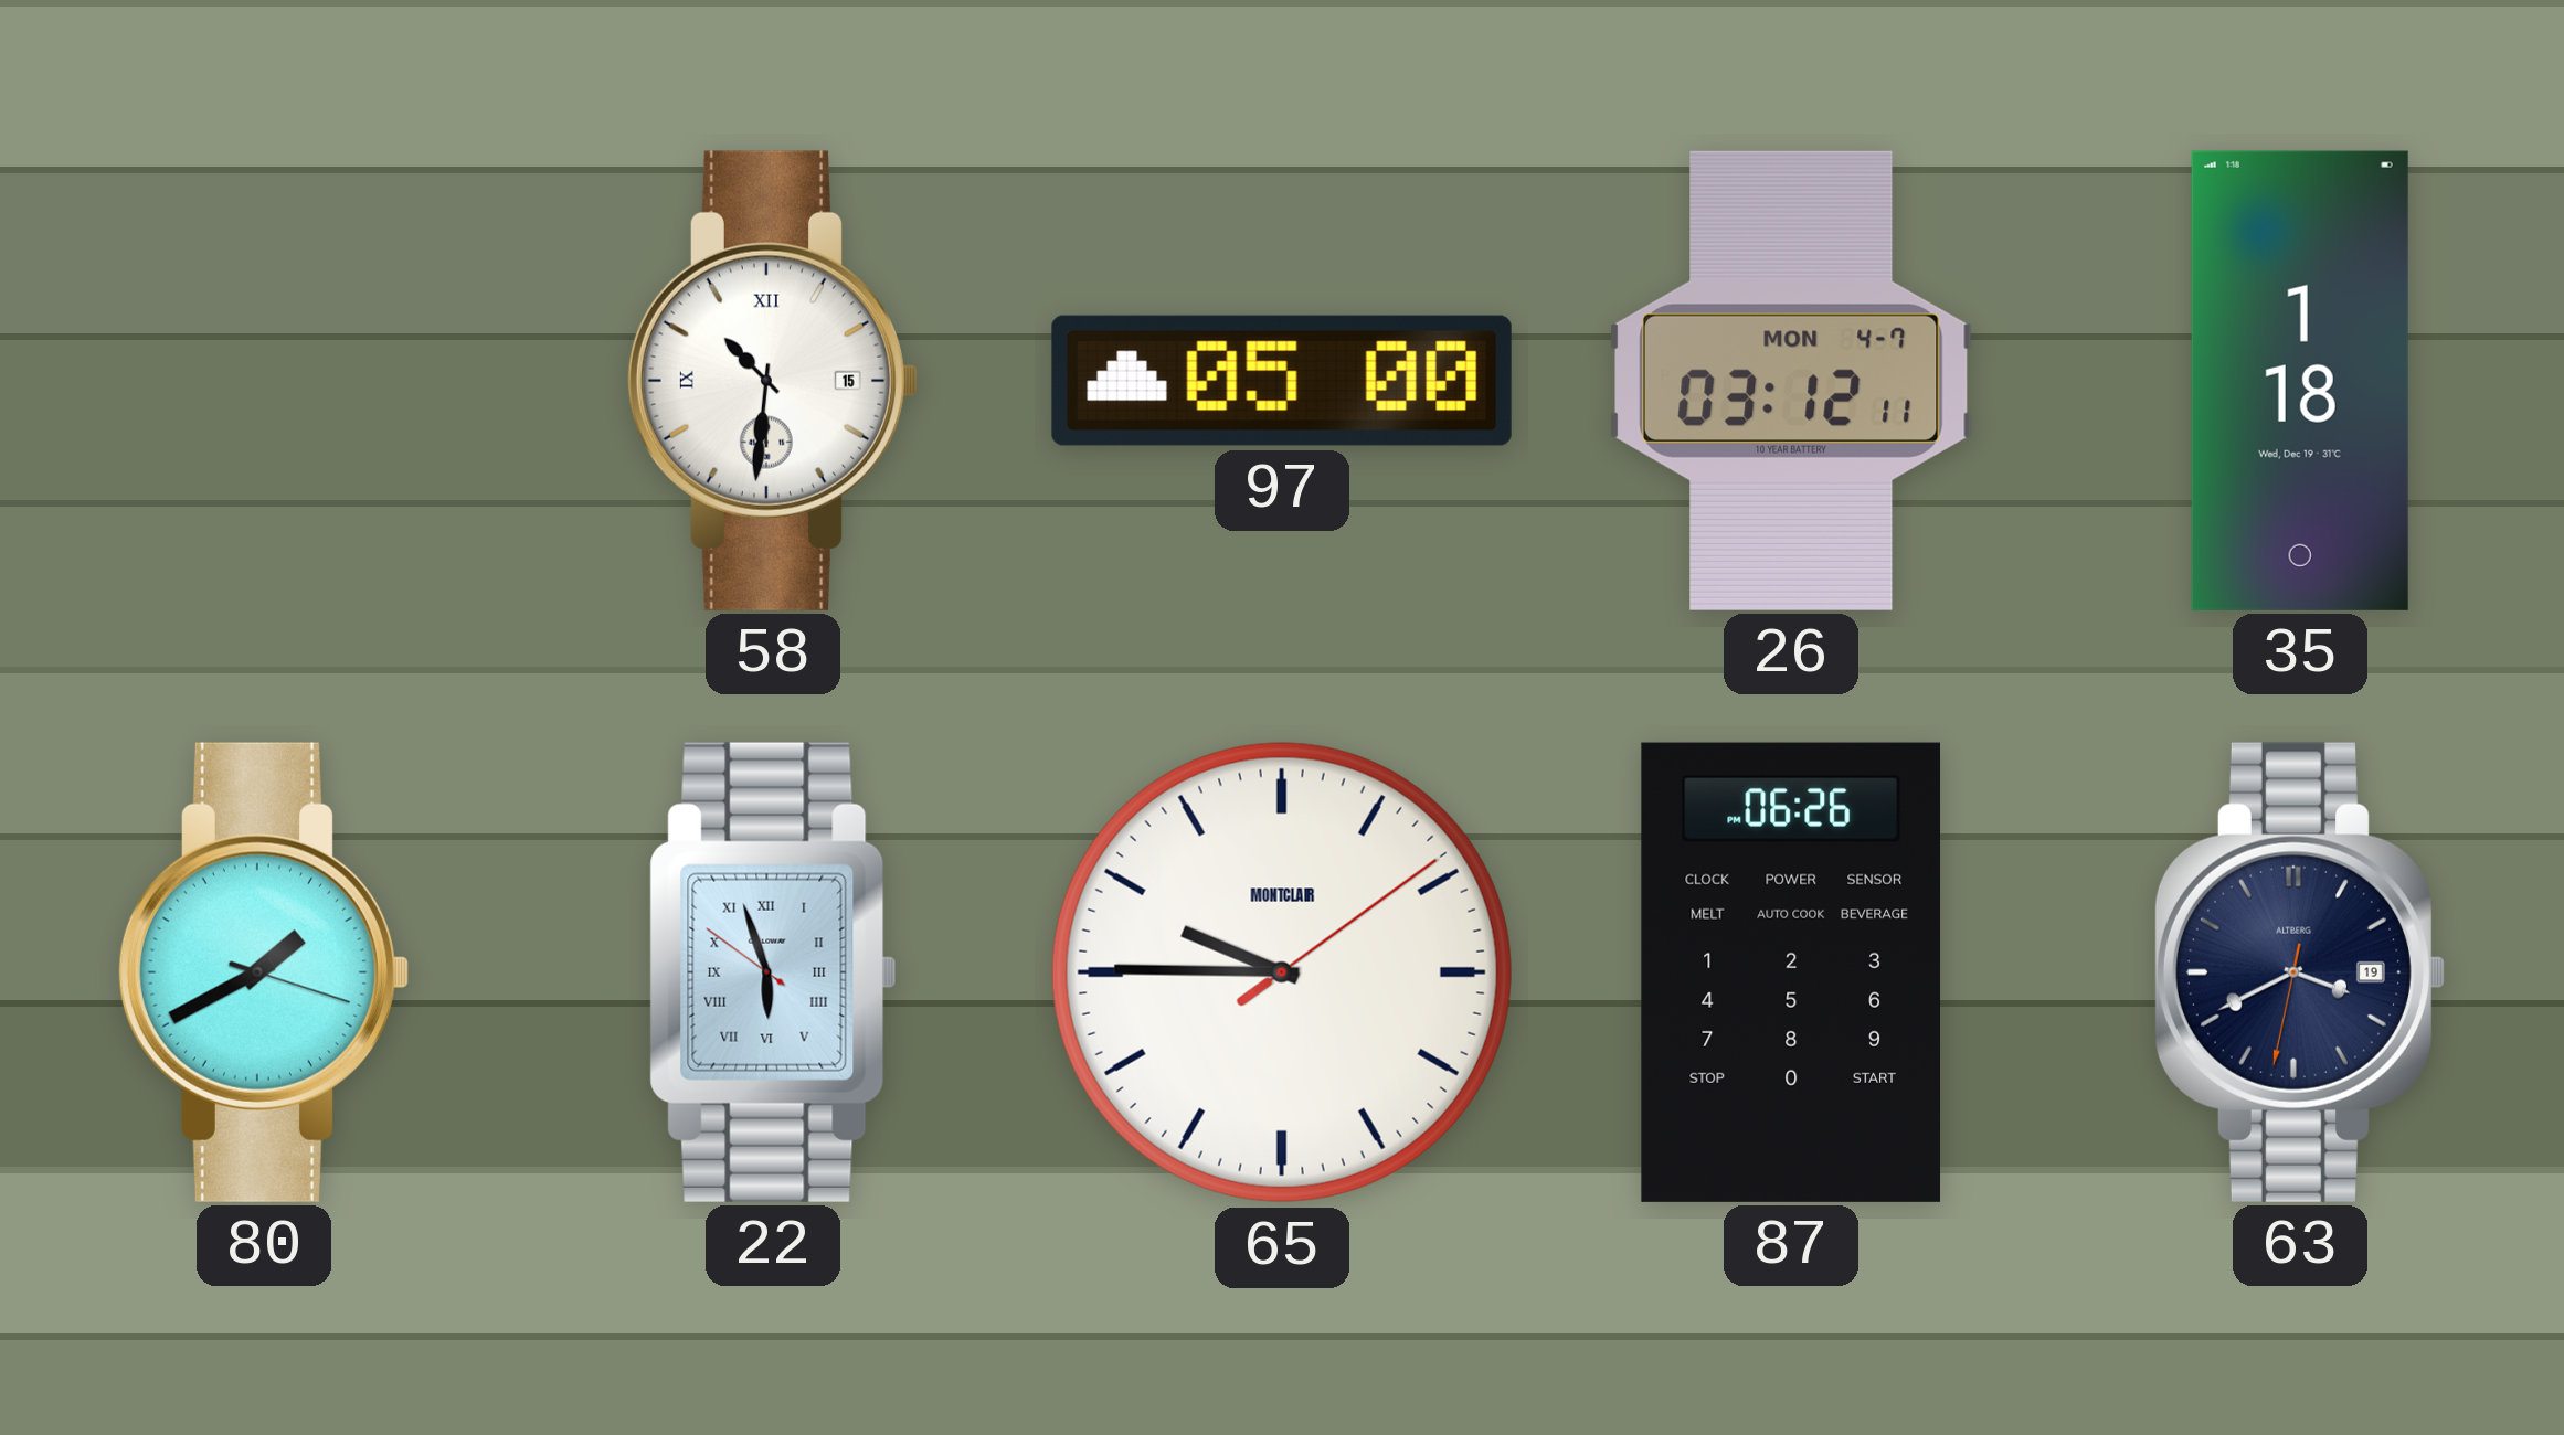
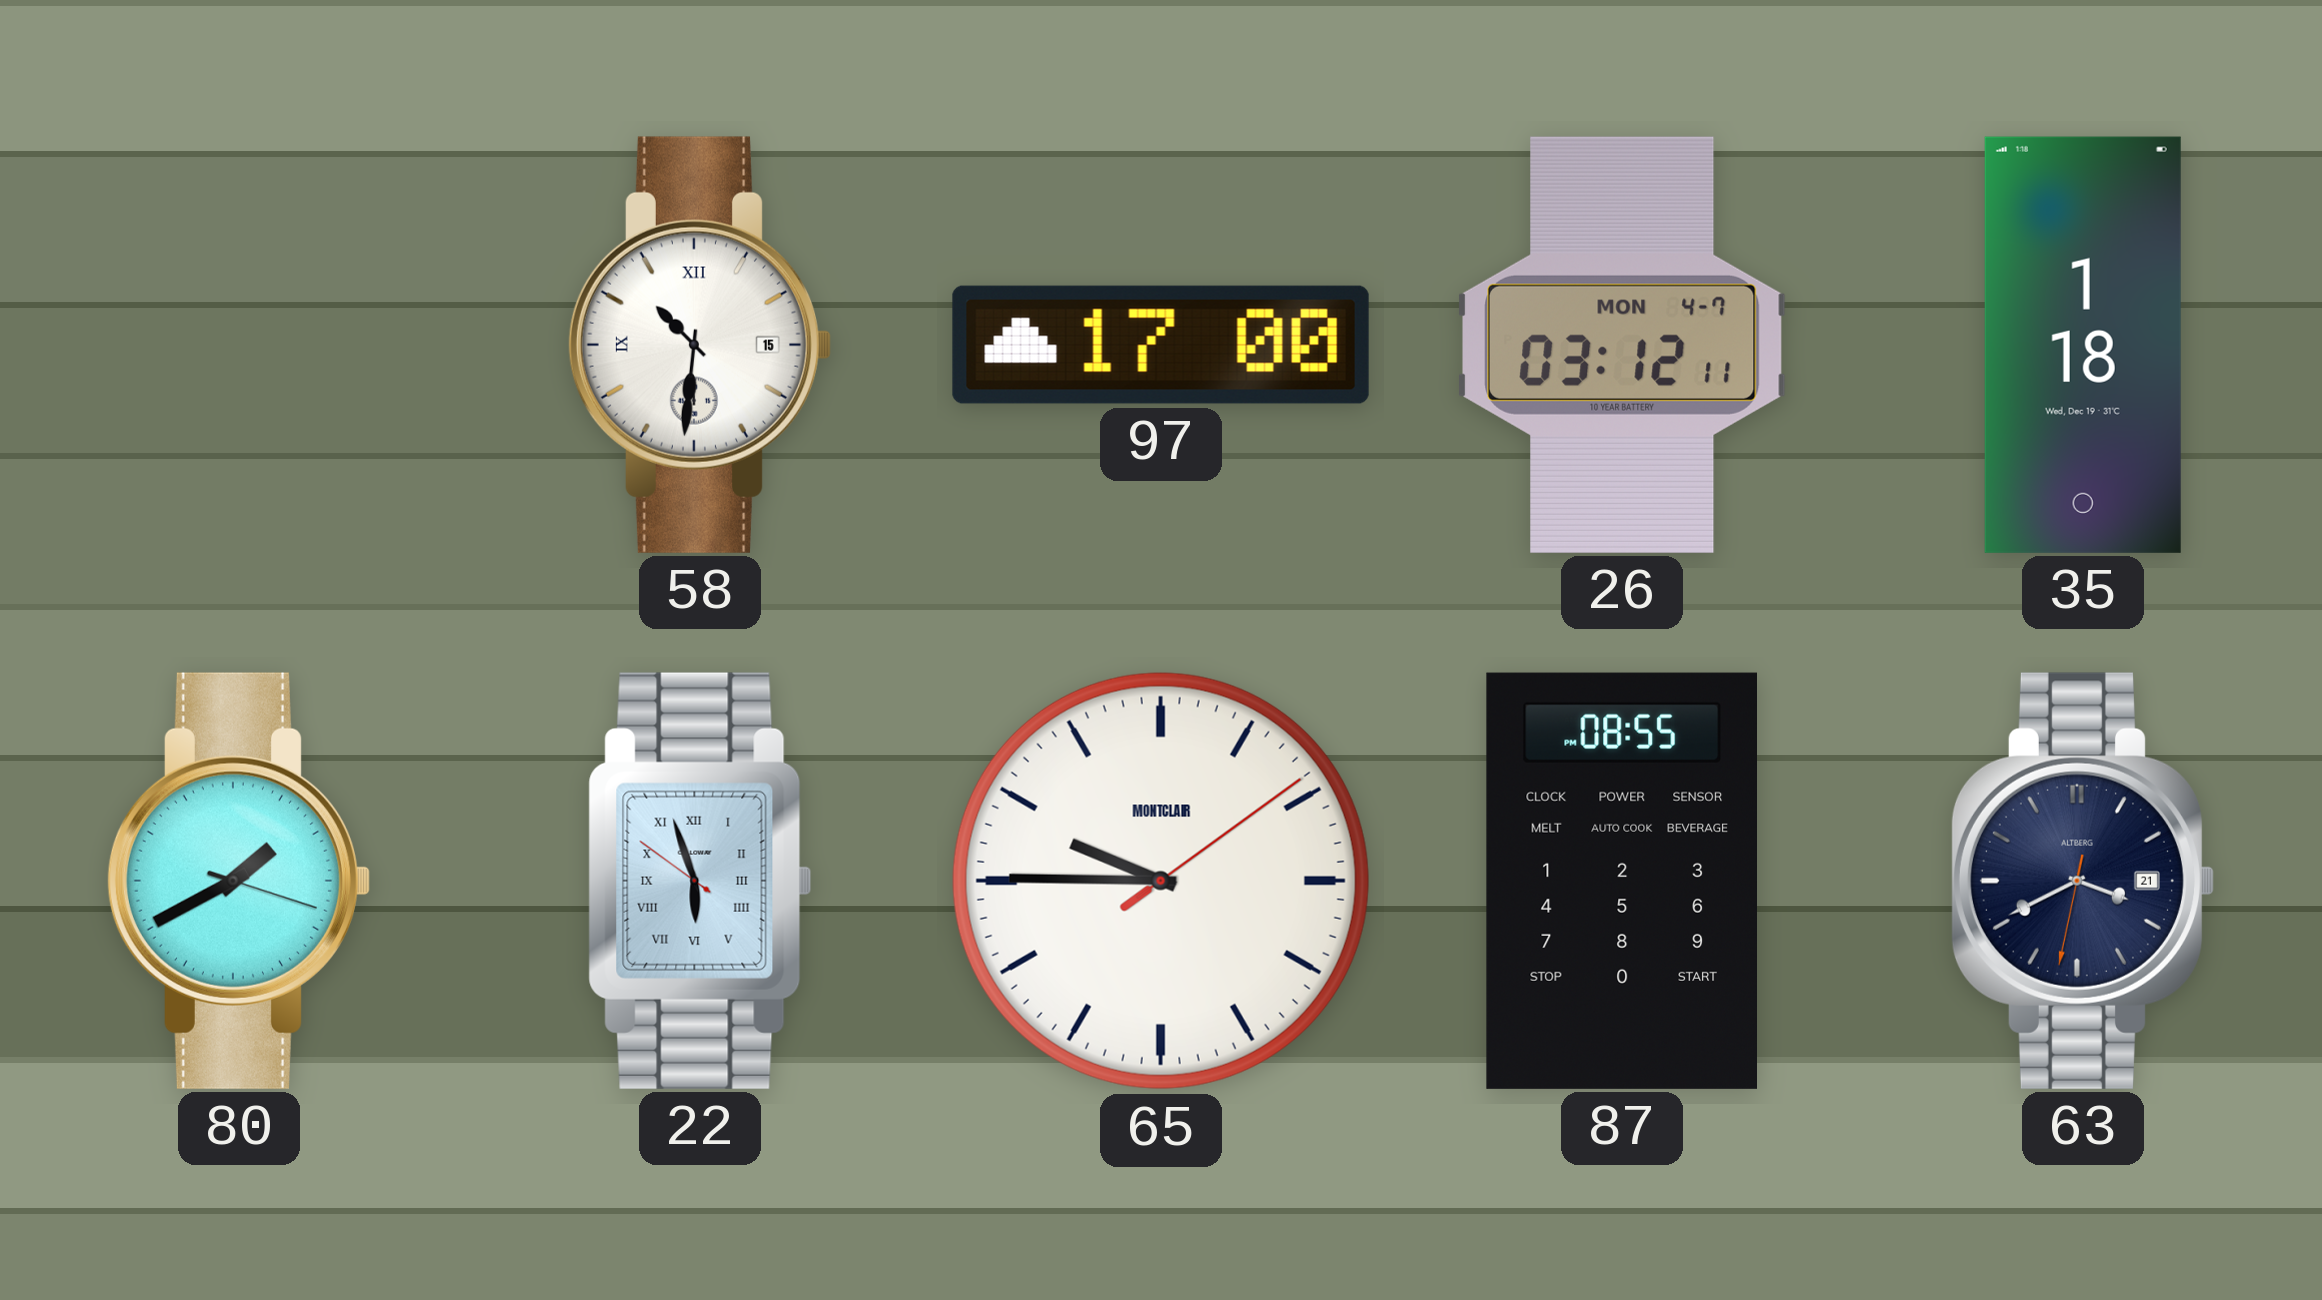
97: 05:00 -> 17:00 (1161, 345)
87: 06:26 -> 08:55 (1621, 881)
63 date: 19 -> 21 (2082, 881)
